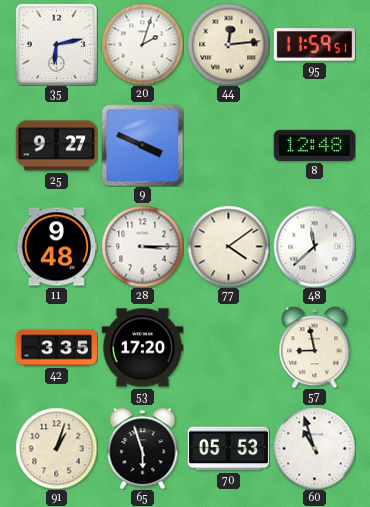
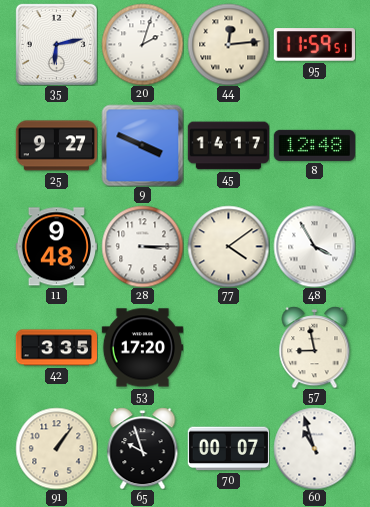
45: none -> 14:17 (228, 146)
48: 11:38 -> 3:55 (314, 246)
91: 1:03 -> 1:06 (56, 448)
65: 5:57 -> 9:57 (143, 448)
70: 05:53 -> 00:07 (228, 449)
